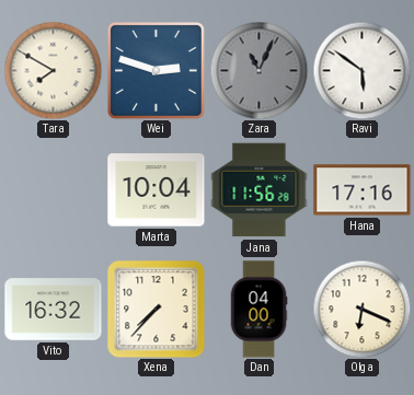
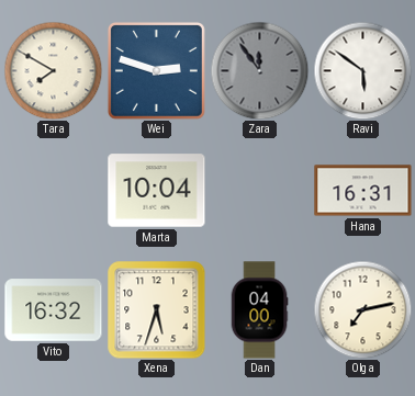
Zara: 11:04 -> 11:54 (259, 70)
Jana: 11:56 -> none (260, 190)
Hana: 17:16 -> 16:31 (363, 191)
Xena: 7:37 -> 5:33 (157, 310)
Olga: 6:19 -> 7:13 (362, 309)
